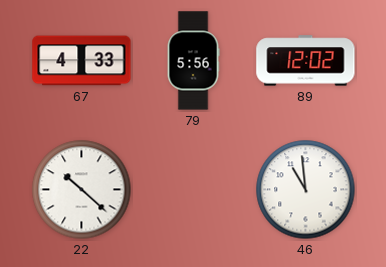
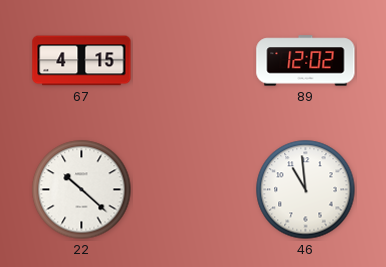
67: 4:33 -> 4:15 (82, 61)
79: 5:56 -> none (193, 61)
